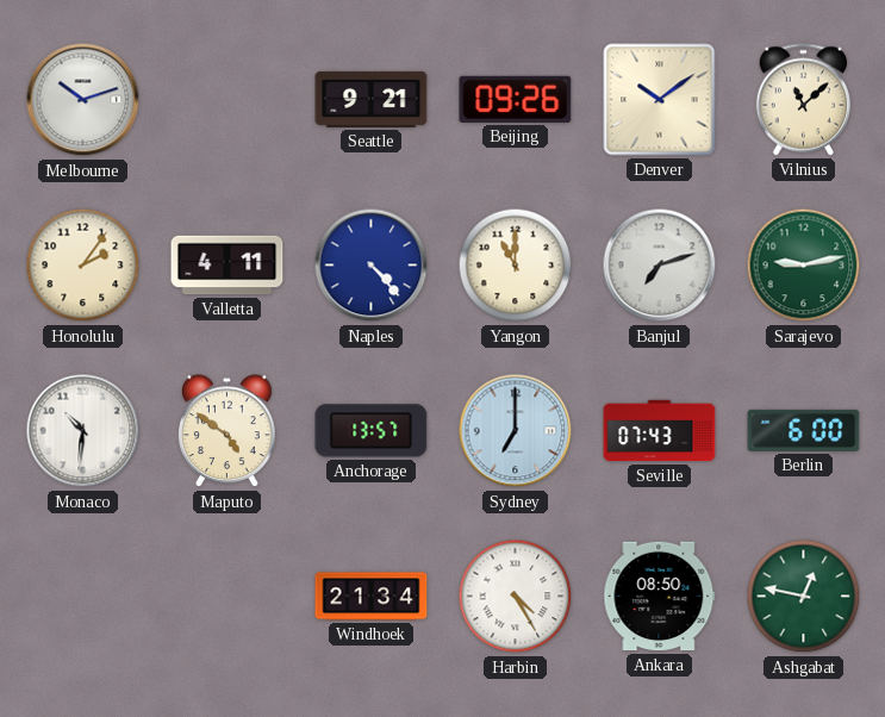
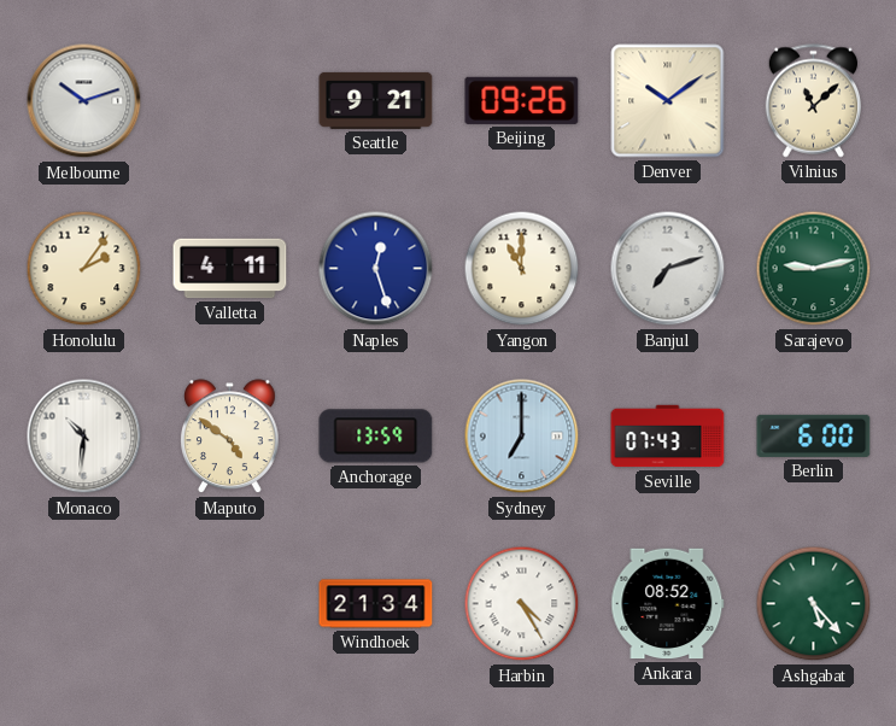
Naples: 4:23 -> 12:27 (376, 269)
Anchorage: 13:57 -> 13:59 (376, 437)
Ankara: 08:50 -> 08:52 (668, 604)
Ashgabat: 12:47 -> 5:23 (814, 604)
